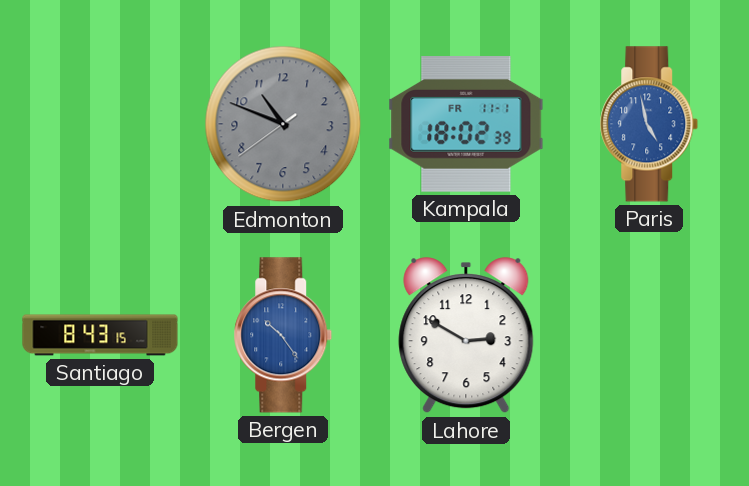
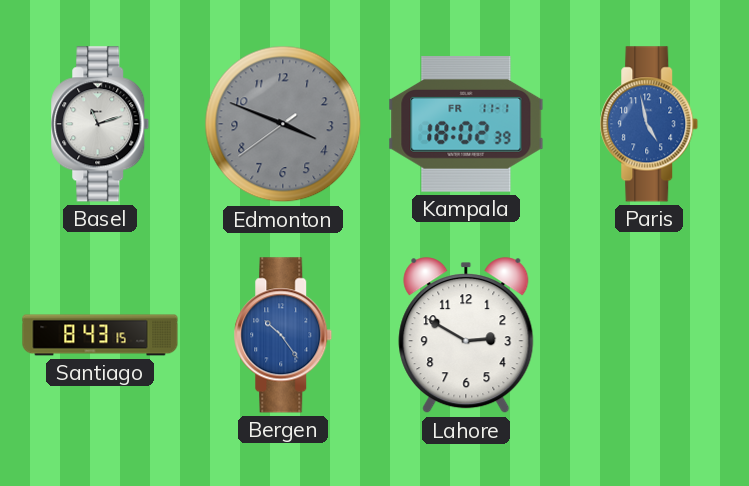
Basel: none -> 11:12 (100, 124)
Edmonton: 10:48 -> 3:48 (283, 124)
